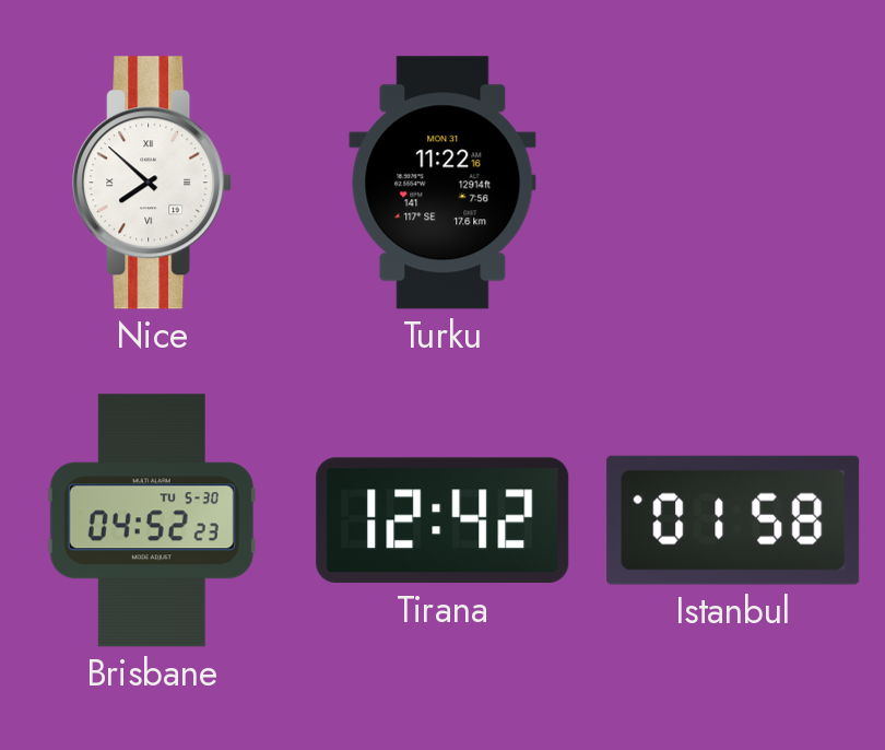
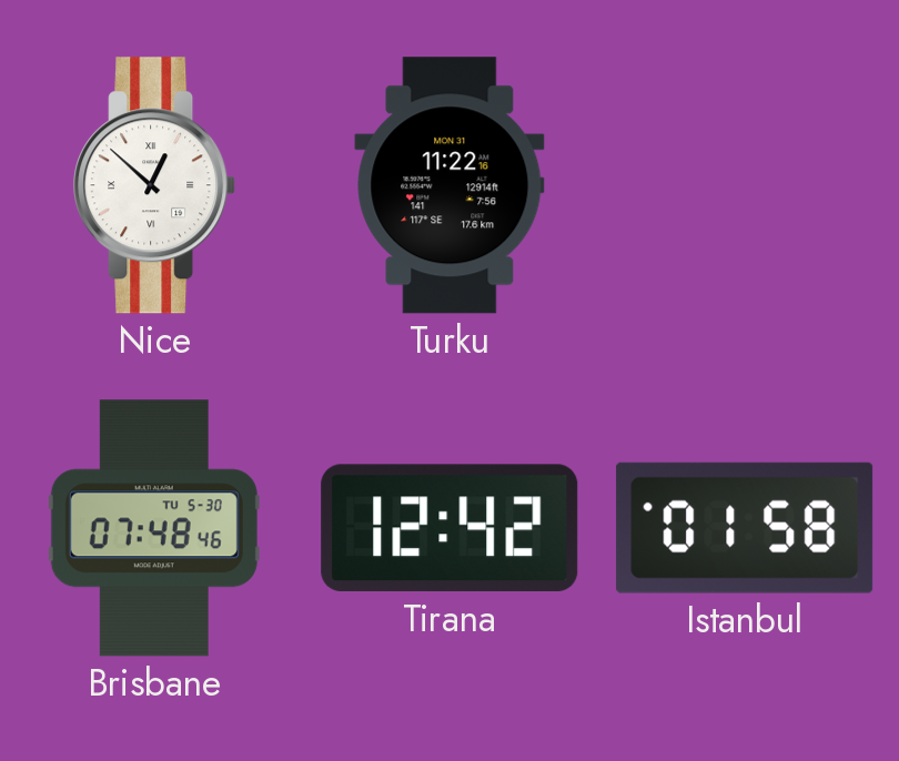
Nice: 7:52 -> 12:52 (155, 185)
Brisbane: 04:52 -> 07:48 (154, 528)
